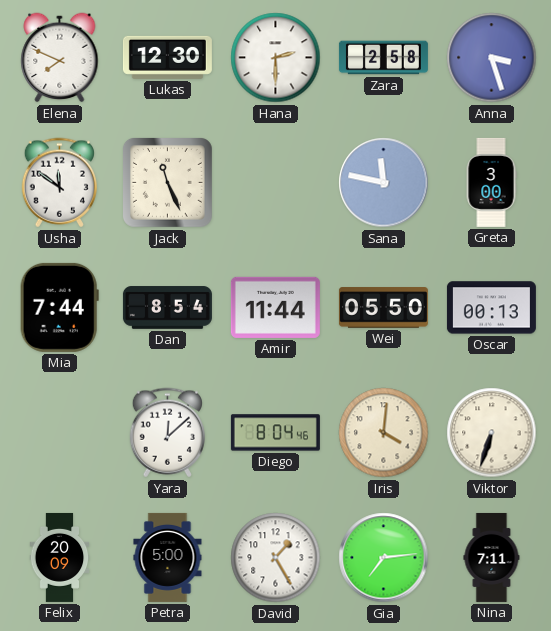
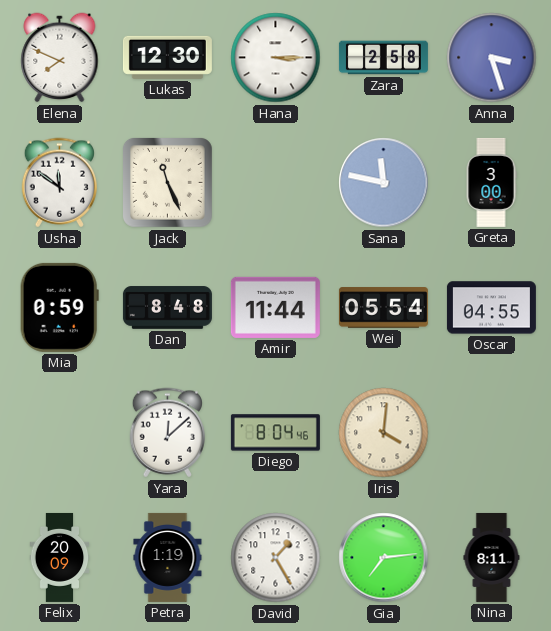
Hana: 2:30 -> 3:15 (276, 58)
Mia: 7:44 -> 0:59 (59, 307)
Dan: 8:54 -> 8:48 (167, 308)
Wei: 05:50 -> 05:54 (383, 308)
Oscar: 00:13 -> 04:55 (491, 308)
Viktor: 6:33 -> none (492, 433)
Petra: 5:00 -> 1:19 (168, 557)
Nina: 7:11 -> 8:11 (492, 557)
